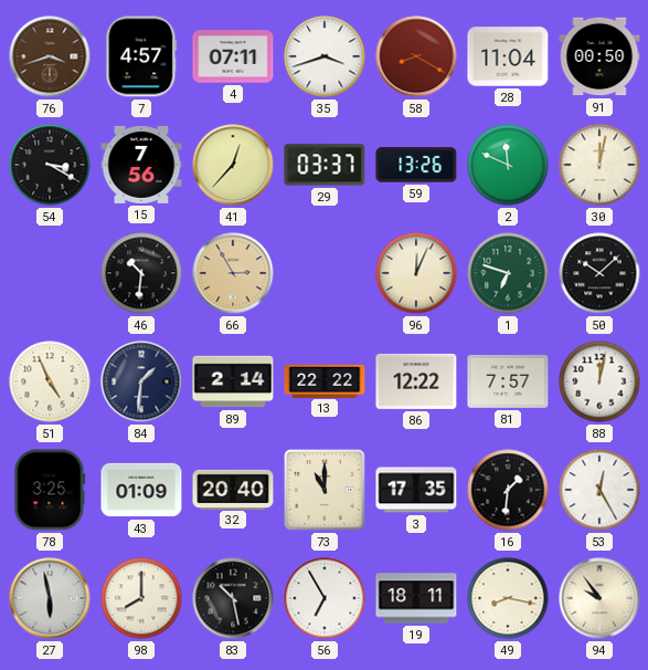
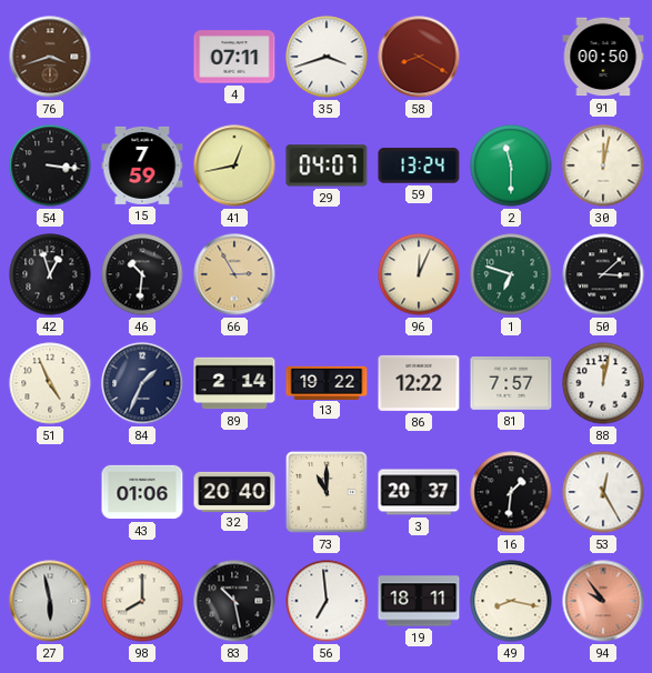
7: 4:57 -> none (141, 56)
28: 11:04 -> none (508, 56)
54: 3:20 -> 3:16 (50, 165)
15: 7:56 -> 7:59 (142, 165)
41: 12:37 -> 12:43 (234, 165)
29: 03:37 -> 04:07 (327, 165)
59: 13:26 -> 13:24 (419, 165)
2: 11:49 -> 11:30 (511, 165)
42: none -> 12:57 (50, 274)
50: 10:08 -> 3:08 (603, 274)
84: 1:31 -> 1:34 (142, 383)
13: 22:22 -> 19:22 (327, 382)
78: 3:25 -> none (50, 490)
43: 01:09 -> 01:06 (142, 492)
3: 17:35 -> 20:37 (419, 492)
56: 6:55 -> 6:59 (327, 601)
94 dial: cream -> salmon (603, 601)
